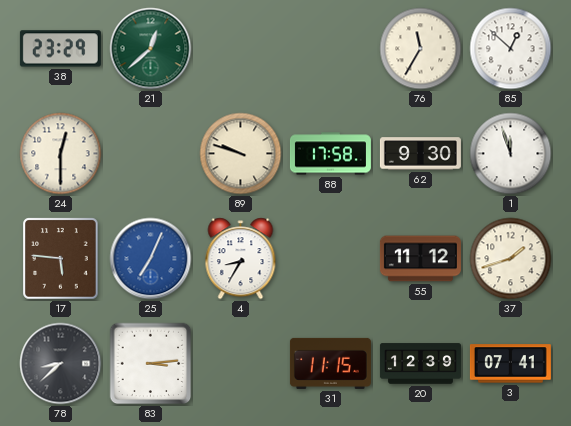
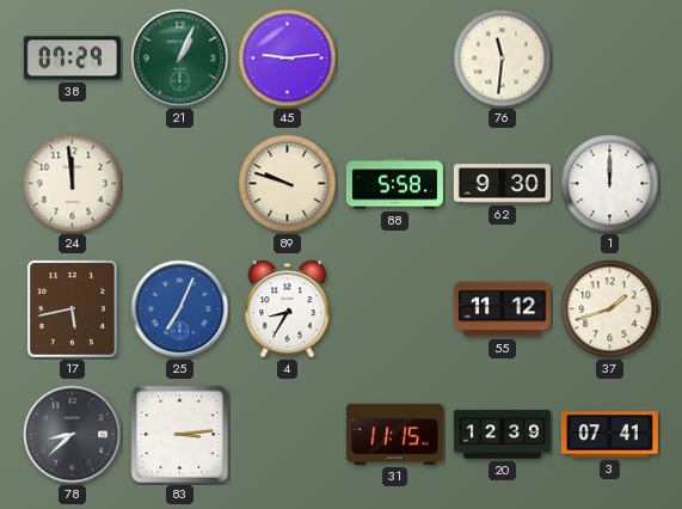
38: 23:29 -> 07:29 (72, 59)
21: 12:38 -> 1:04 (180, 59)
45: none -> 9:14 (288, 59)
76: 11:35 -> 11:31 (503, 59)
85: 12:52 -> none (511, 49)
24: 12:30 -> 11:59 (73, 184)
88: 17:58 -> 5:58 (394, 184)
1: 11:57 -> 12:00 (610, 184)
17: 5:46 -> 5:43 (73, 309)
